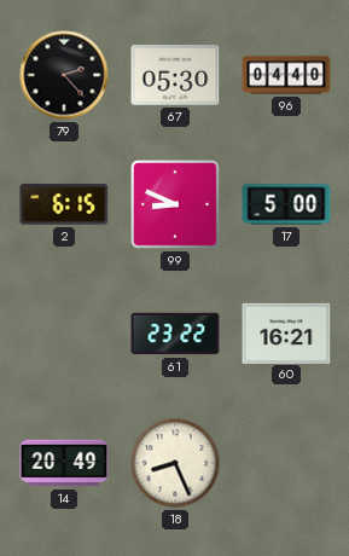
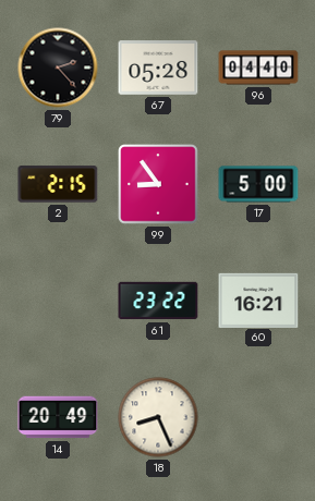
67: 05:30 -> 05:28 (158, 68)
2: 6:15 -> 2:15 (58, 184)
99: 8:49 -> 8:54 (158, 184)
